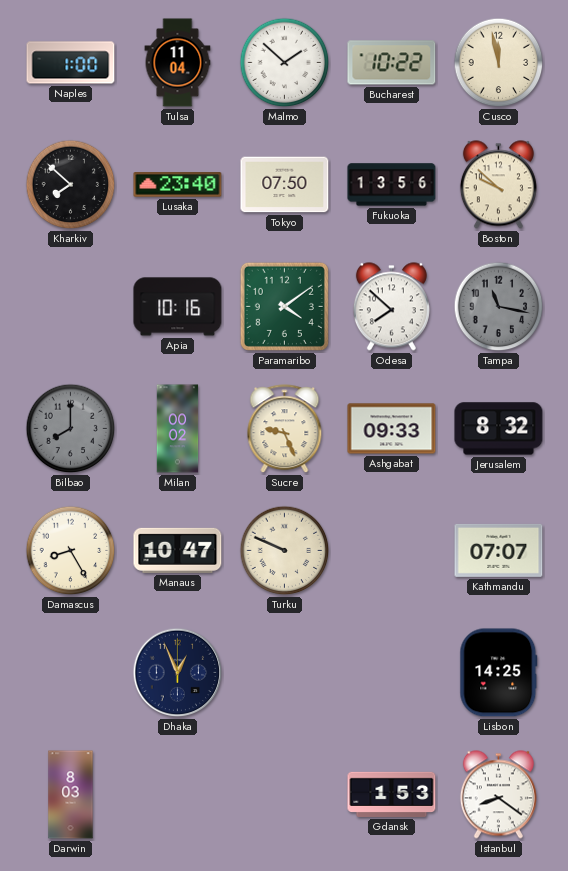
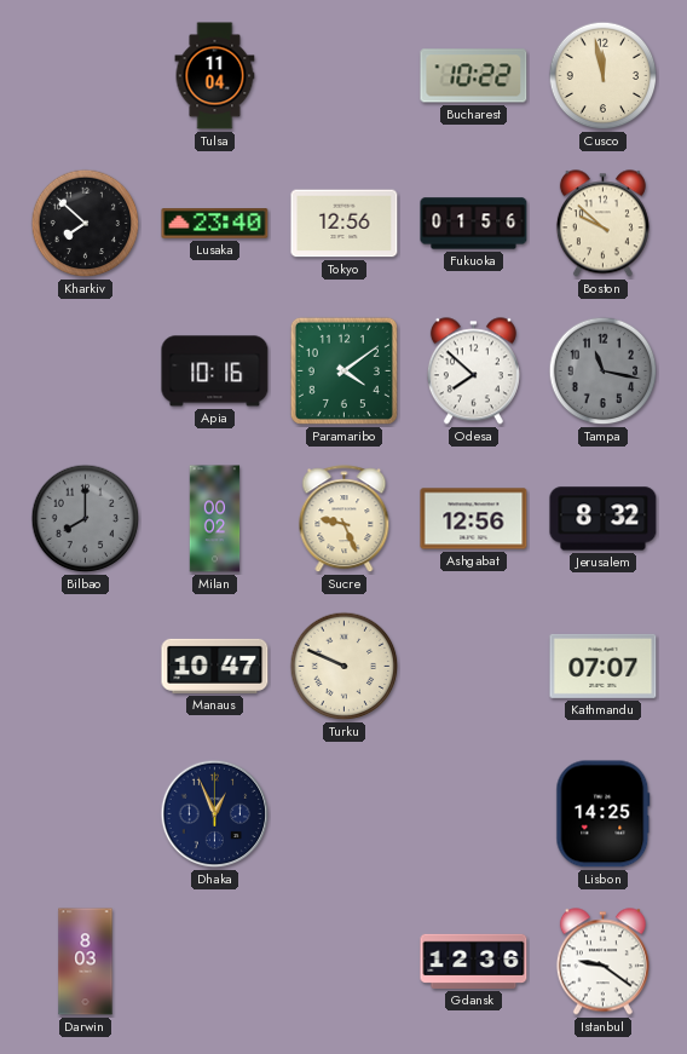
Naples: 1:00 -> none (71, 63)
Malmo: 1:52 -> none (285, 63)
Tokyo: 07:50 -> 12:56 (345, 224)
Fukuoka: 13:56 -> 01:56 (474, 224)
Ashgabat: 09:33 -> 12:56 (474, 519)
Damascus: 8:25 -> none (71, 551)
Gdansk: 1:53 -> 12:36 (474, 961)
Istanbul: 8:21 -> 9:21 (602, 962)
